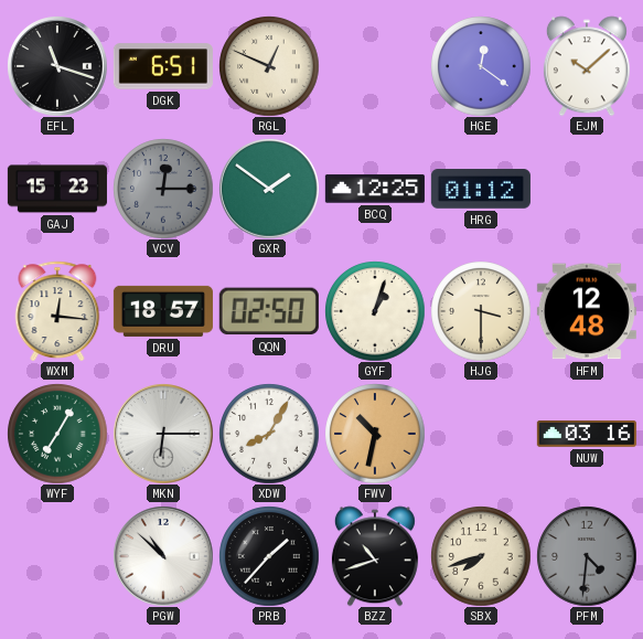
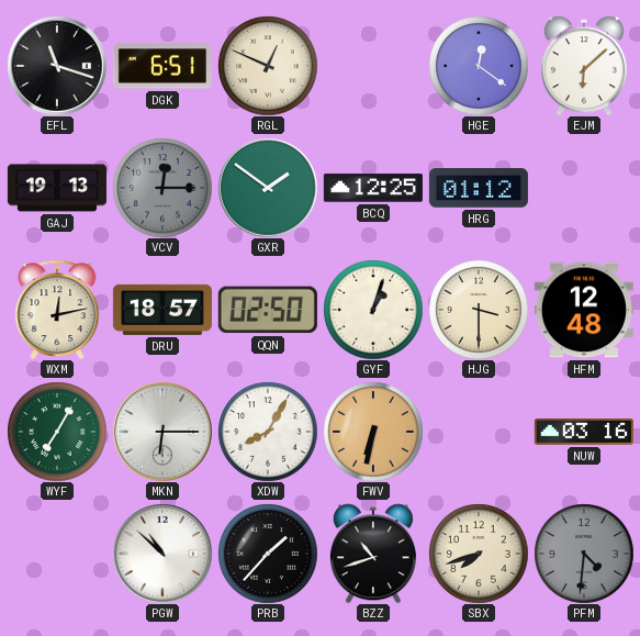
EJM: 10:08 -> 6:08 (584, 66)
GAJ: 15:23 -> 19:13 (57, 188)
WXM: 12:16 -> 12:13 (57, 310)
FWV: 10:32 -> 6:32 (373, 432)
